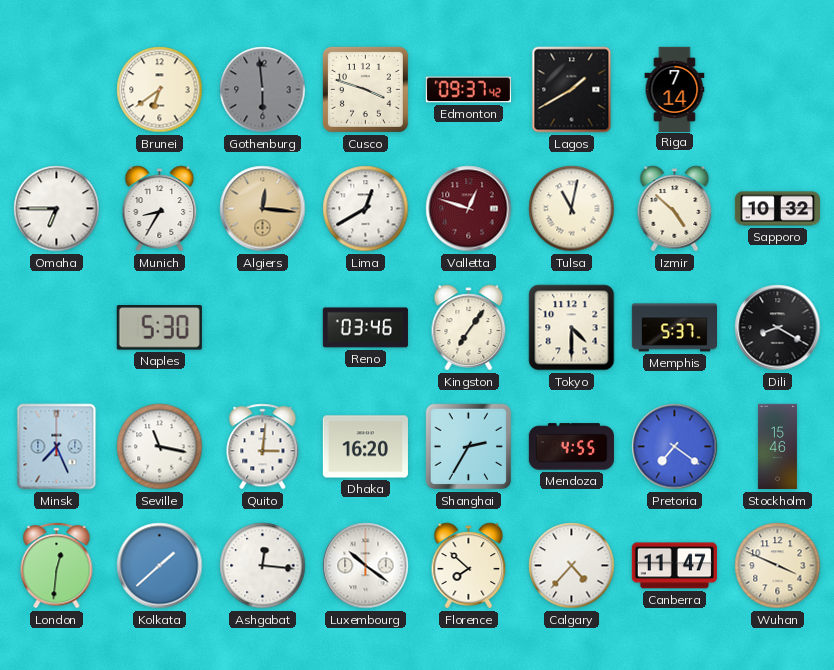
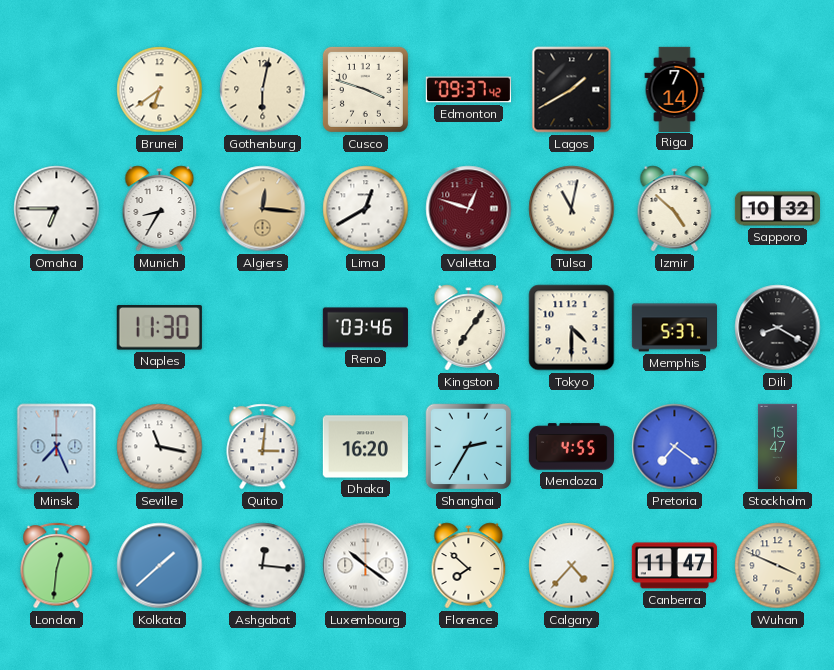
Gothenburg: 5:59 -> 6:02 (263, 90)
Gothenburg dial: grey -> cream (263, 90)
Naples: 5:30 -> 11:30 (159, 328)
Stockholm: 15:46 -> 15:47 (777, 447)
